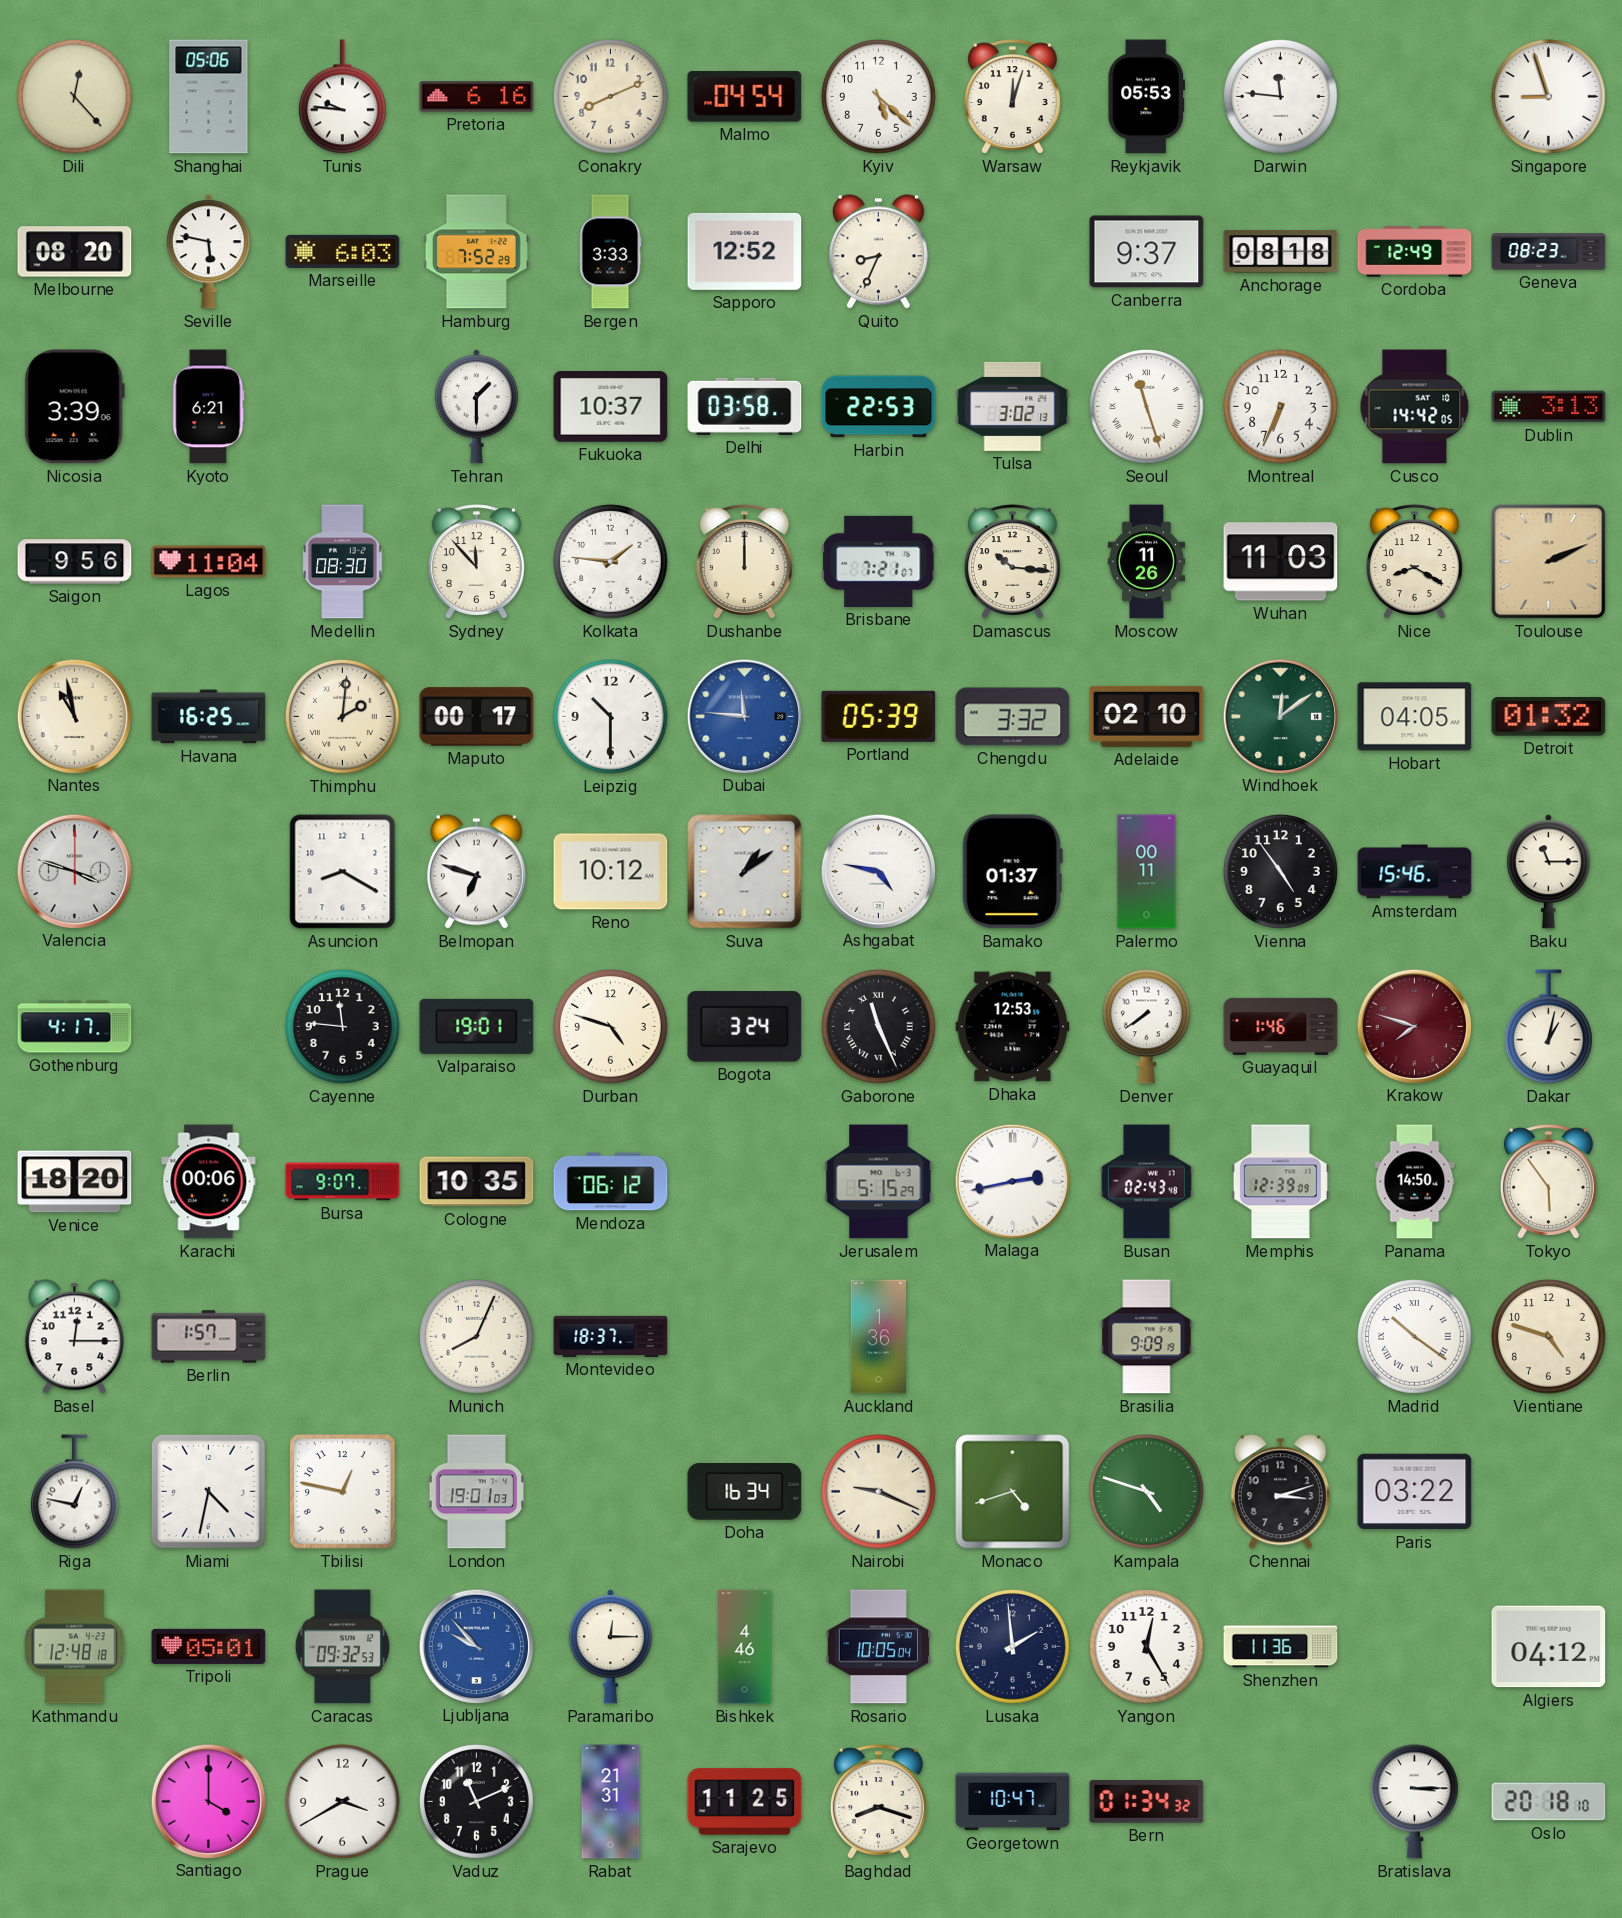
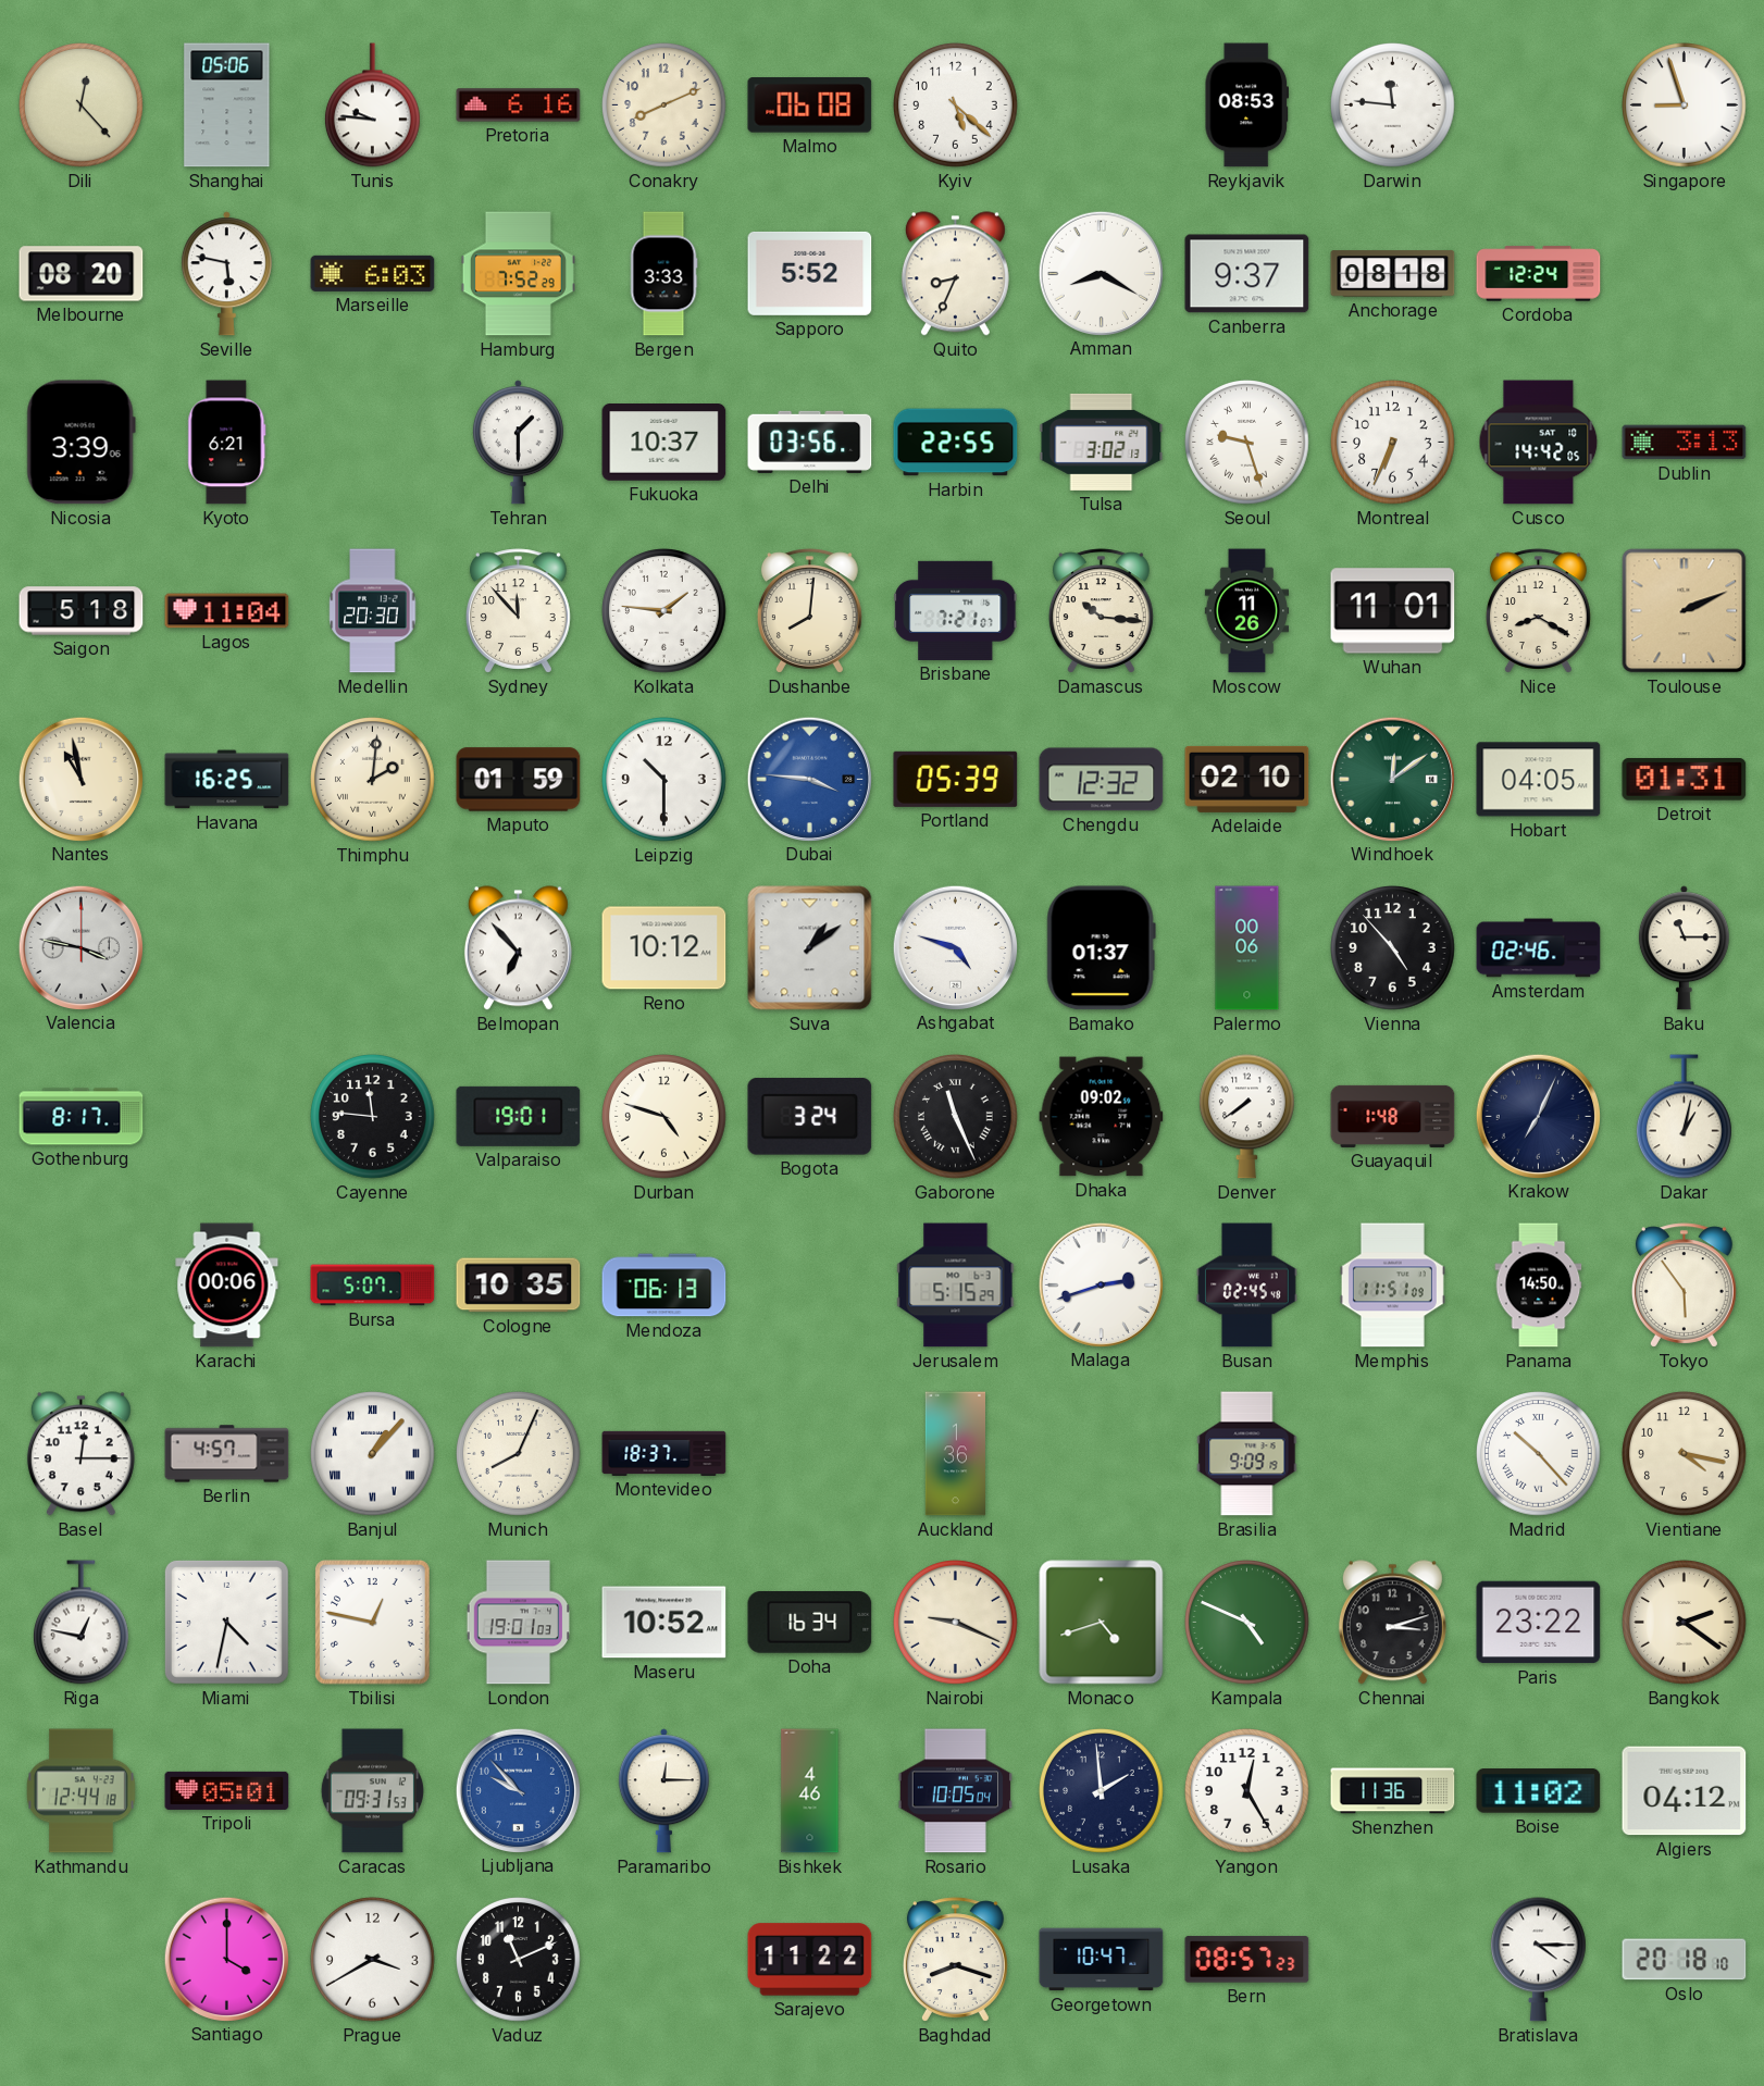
Malmo: 04:54 -> 06:08 (810, 105)
Warsaw: 12:03 -> none (1012, 97)
Reykjavik: 05:53 -> 08:53 (1246, 105)
Sapporo: 12:52 -> 5:52 (810, 273)
Amman: none -> 8:20 (1101, 273)
Cordoba: 12:49 -> 12:24 (1539, 274)
Geneva: 08:23 -> none (1549, 252)
Delhi: 03:58 -> 03:56 (810, 442)
Harbin: 22:53 -> 22:55 (956, 443)
Seoul: 11:27 -> 9:27 (1247, 443)
Saigon: 9:56 -> 5:18 (82, 611)
Medellin: 08:30 -> 20:30 (373, 611)
Dushanbe: 12:00 -> 8:01 (809, 611)
Wuhan: 11:03 -> 11:01 (1393, 611)
Maputo: 00:17 -> 01:59 (519, 780)
Dubai: 11:46 -> 3:46 (809, 779)
Chengdu: 3:32 -> 12:32 (1102, 780)
Detroit: 01:32 -> 01:31 (1685, 780)
Valencia: 3:48 -> 3:47 (80, 947)
Asuncion: 8:20 -> none (343, 872)
Belmopan: 6:48 -> 6:53 (518, 948)
Ashgabat: 4:47 -> 4:48 (955, 947)
Palermo: 00:11 -> 00:06 (1247, 948)
Vienna: 4:54 -> 4:53 (1393, 948)
Amsterdam: 15:46 -> 02:46 (1539, 948)
Gothenburg: 4:17 -> 8:17 (82, 1117)
Dhaka: 12:53 -> 09:02 (1102, 1117)
Guayaquil: 1:46 -> 1:48 (1393, 1116)
Krakow: 7:48 -> 7:04 (1538, 1116)
Krakow dial: burgundy -> navy (1538, 1116)
Venice: 18:20 -> none (75, 1182)
Bursa: 9:07 -> 5:07 (373, 1286)
Mendoza: 06:12 -> 06:13 (664, 1286)
Malaga: 2:43 -> 2:42 (1101, 1284)
Busan: 02:43 -> 02:45 (1247, 1286)
Memphis: 12:39 -> 11:51 (1392, 1286)
Berlin: 1:57 -> 4:57 (227, 1454)
Banjul: none -> 1:07 (373, 1454)
Madrid: 10:21 -> 10:23 (1539, 1454)
Vientiane: 4:48 -> 4:17 (1685, 1454)
Maseru: none -> 10:52 (664, 1623)
Kampala: 4:48 -> 4:49 (1247, 1623)
Paris: 03:22 -> 23:22 (1539, 1623)
Bangkok: none -> 2:21 (1685, 1623)
Kathmandu: 12:48 -> 12:44 (82, 1791)
Caracas: 09:32 -> 09:31 (372, 1791)
Boise: none -> 11:02 (1539, 1791)
Rabat: 21:31 -> none (611, 1802)
Sarajevo: 11:25 -> 11:22 (810, 1960)
Bern: 01:34 -> 08:57 (1247, 1960)
Bratislava: 3:15 -> 4:15 (1539, 1960)
